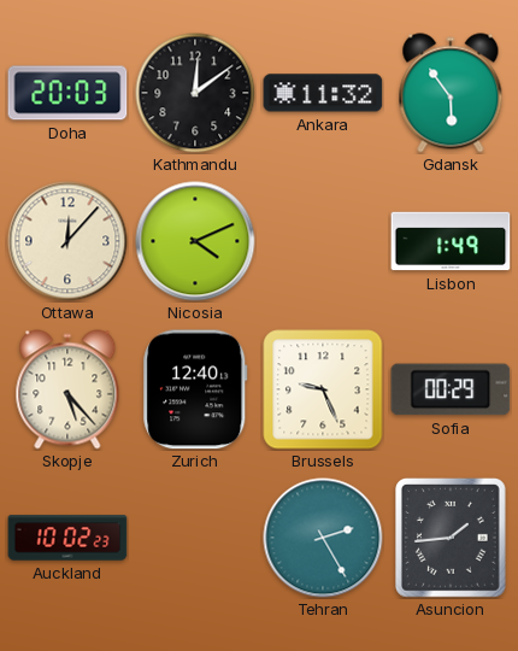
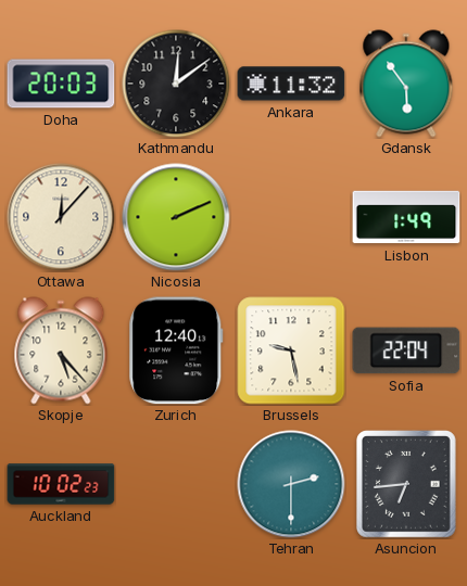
Nicosia: 4:11 -> 2:11 (176, 217)
Brussels: 9:26 -> 9:28 (291, 351)
Sofia: 00:29 -> 22:04 (406, 351)
Tehran: 2:25 -> 2:30 (291, 484)
Asuncion: 1:44 -> 6:44 (407, 485)
